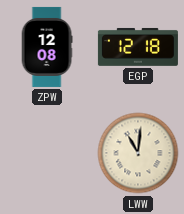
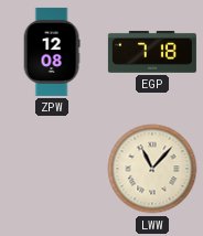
EGP: 12:18 -> 7:18 (152, 52)
LWW: 11:01 -> 11:07 (152, 169)
